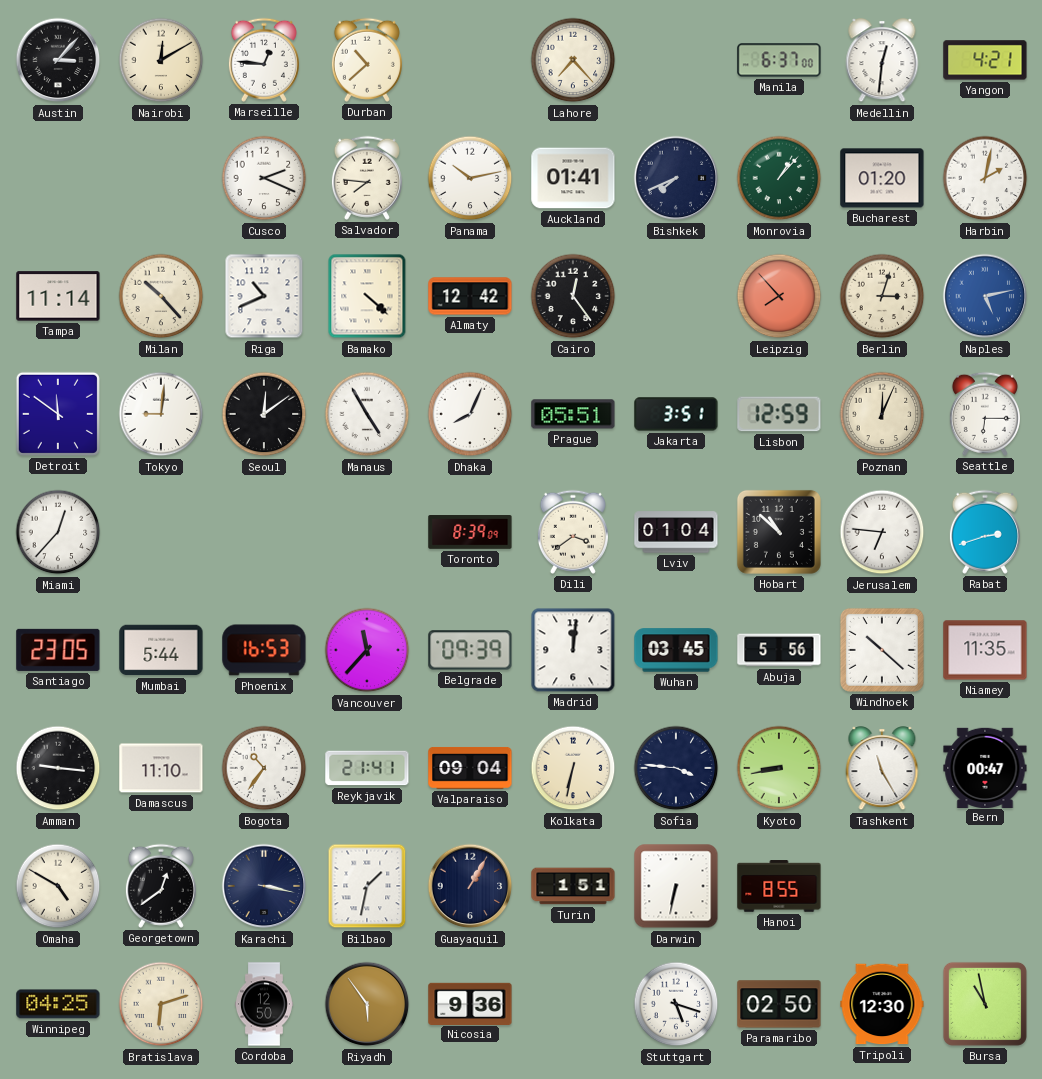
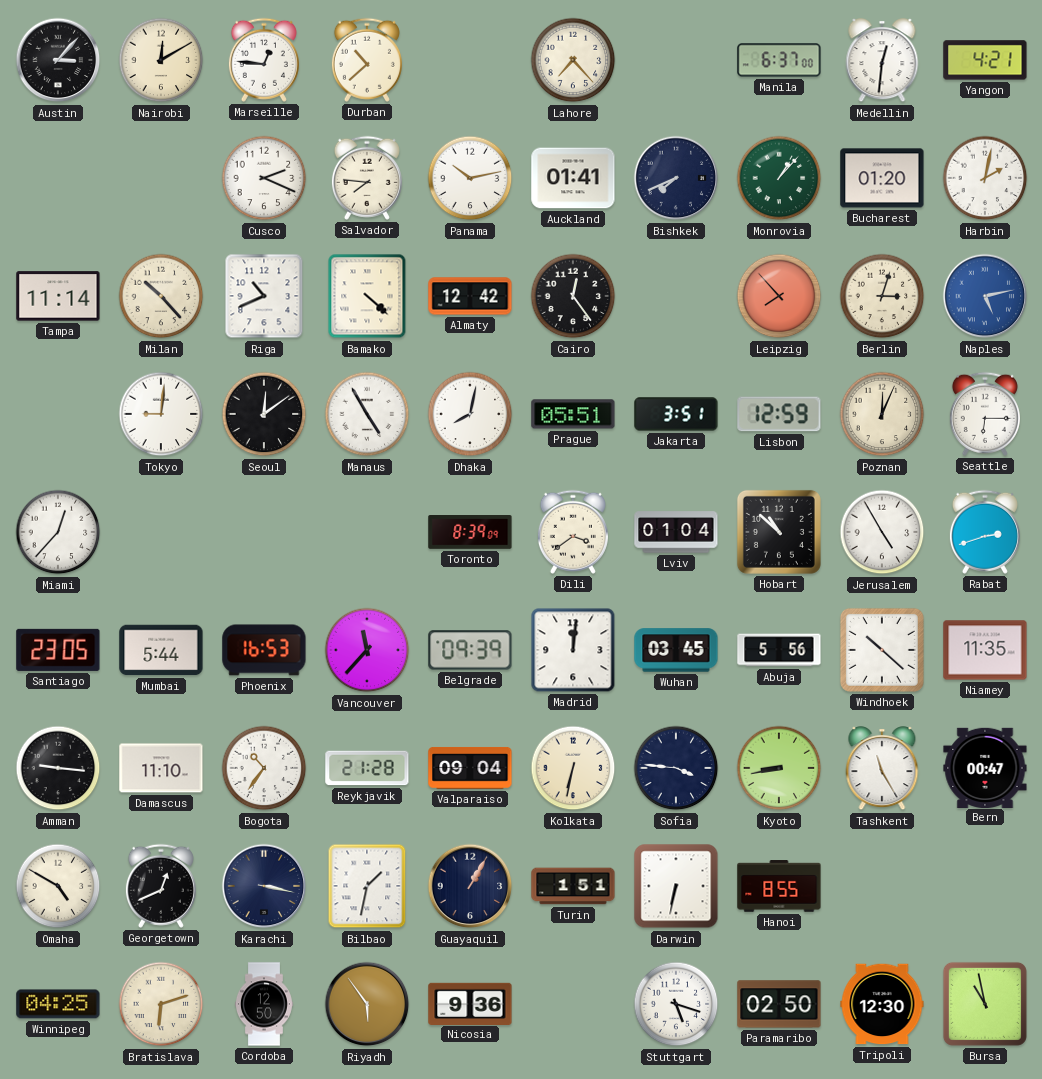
Detroit: 11:51 -> none (58, 414)
Dhaka: 8:04 -> 8:02 (470, 414)
Jerusalem: 6:46 -> 4:55 (882, 532)
Reykjavik: 21:41 -> 21:28 (367, 768)
Georgetown: 12:39 -> 12:41 (161, 886)
